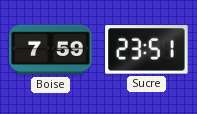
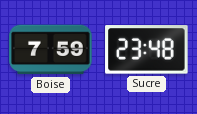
Sucre: 23:51 -> 23:48 (147, 50)
